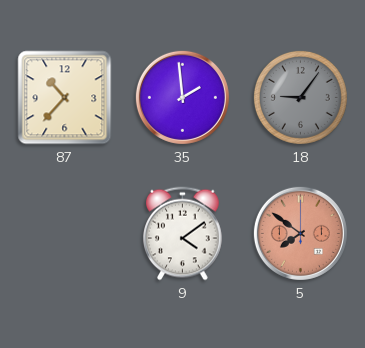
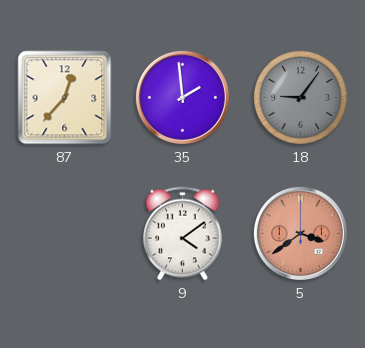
87: 10:37 -> 12:37 (65, 98)
5: 7:51 -> 3:39 (300, 233)
